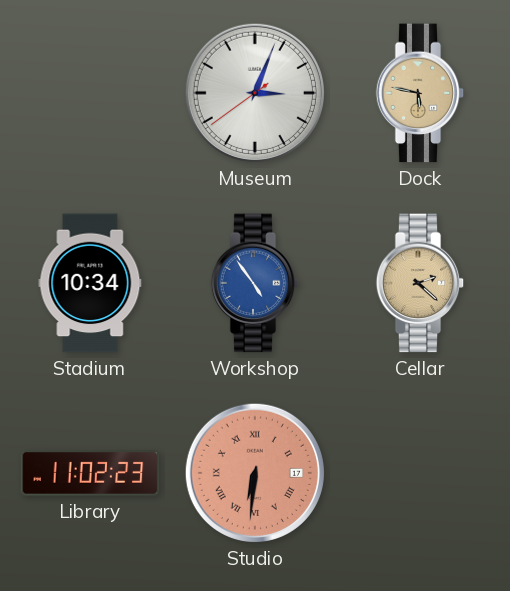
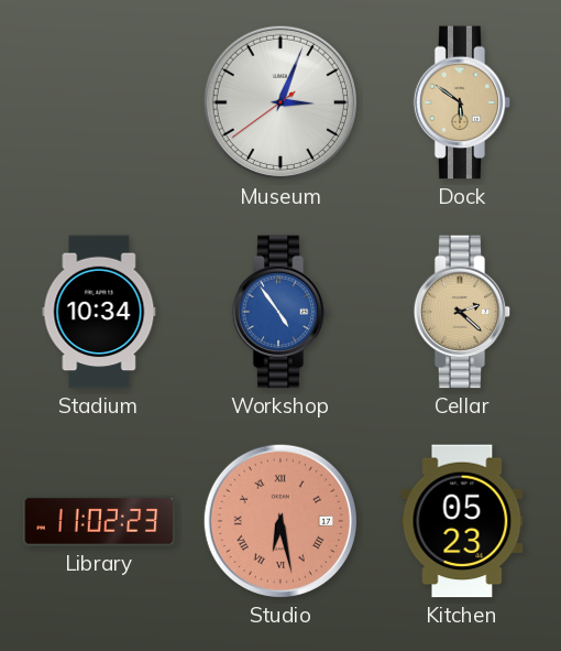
Dock: 5:47 -> 5:51 (462, 102)
Studio: 6:31 -> 6:28 (280, 521)
Kitchen: none -> 05:23 (462, 521)
